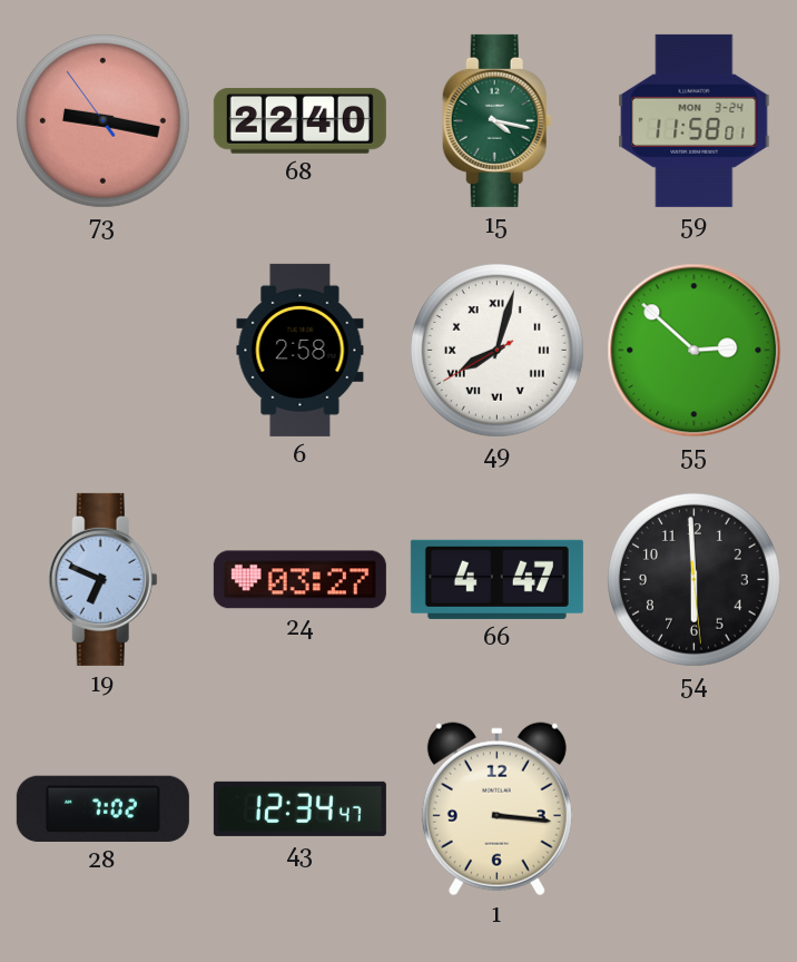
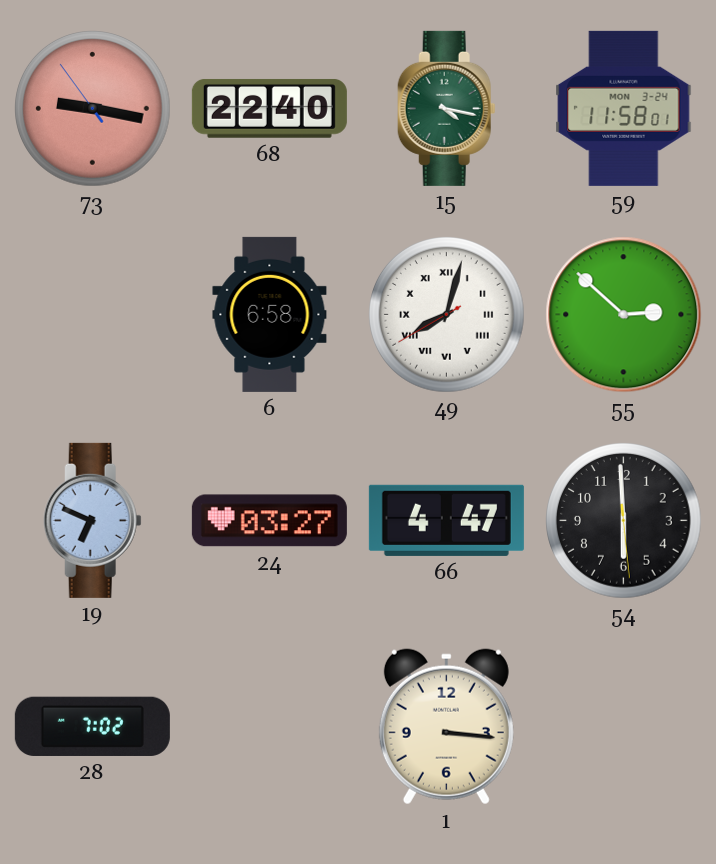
6: 2:58 -> 6:58 (270, 314)
43: 12:34 -> none (299, 808)
